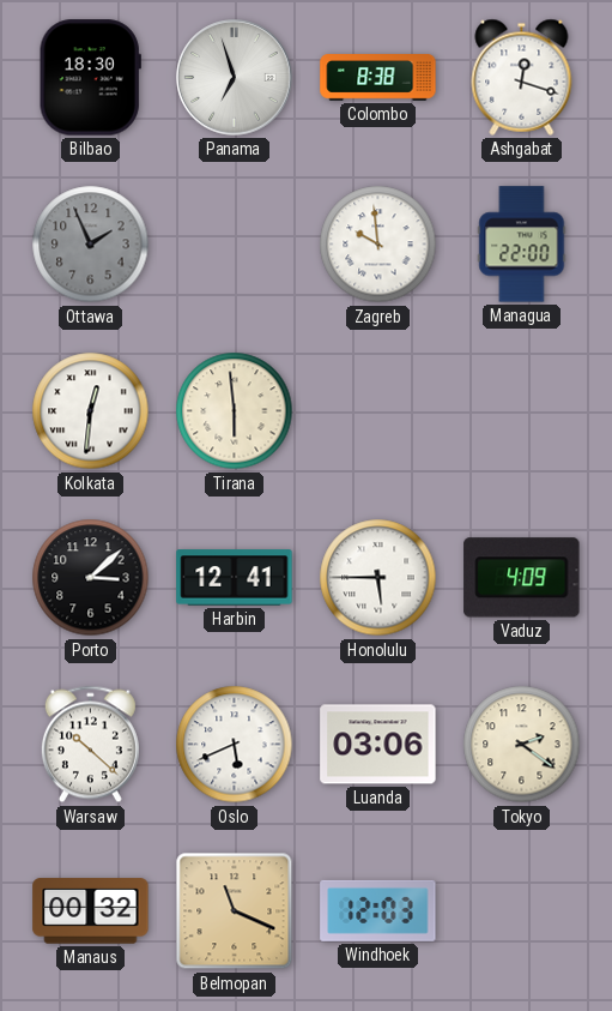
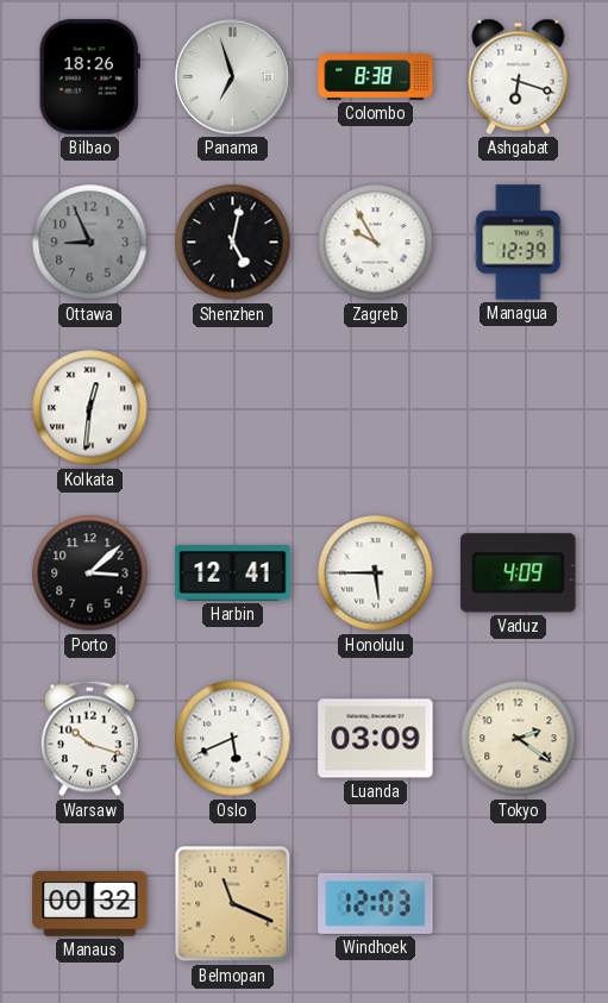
Bilbao: 18:30 -> 18:26 (89, 77)
Ashgabat: 12:18 -> 6:18 (519, 76)
Ottawa: 1:56 -> 8:56 (90, 243)
Shenzhen: none -> 5:02 (233, 243)
Zagreb: 9:59 -> 9:55 (376, 243)
Managua: 22:00 -> 12:39 (519, 243)
Tirana: 5:59 -> none (235, 411)
Warsaw: 10:22 -> 10:18 (89, 739)
Luanda: 03:06 -> 03:09 (376, 739)
